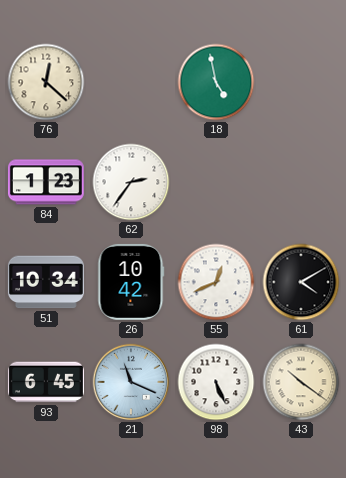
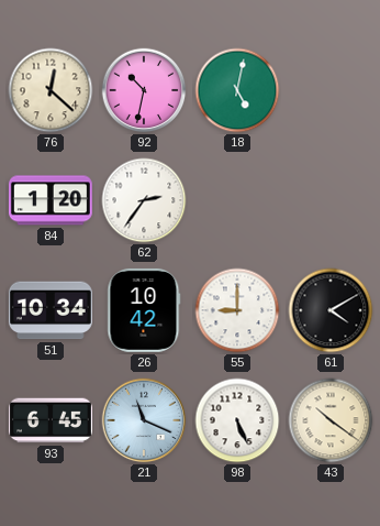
92: none -> 10:32 (144, 90)
18: 4:58 -> 5:02 (237, 90)
84: 1:23 -> 1:20 (51, 200)
55: 12:41 -> 9:00 (237, 310)
